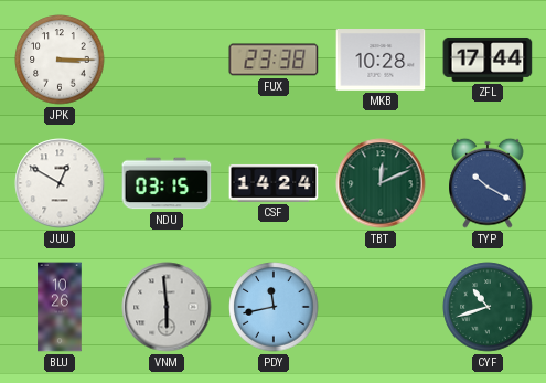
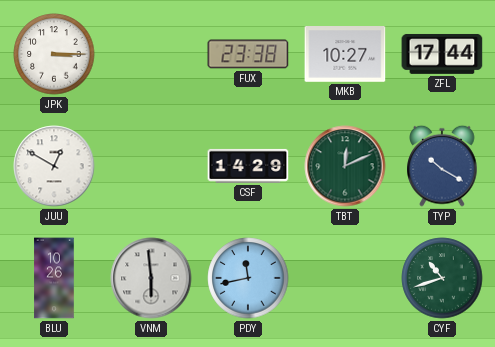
MKB: 10:28 -> 10:27 (345, 55)
NDU: 03:15 -> none (167, 183)
CSF: 14:24 -> 14:29 (248, 166)
